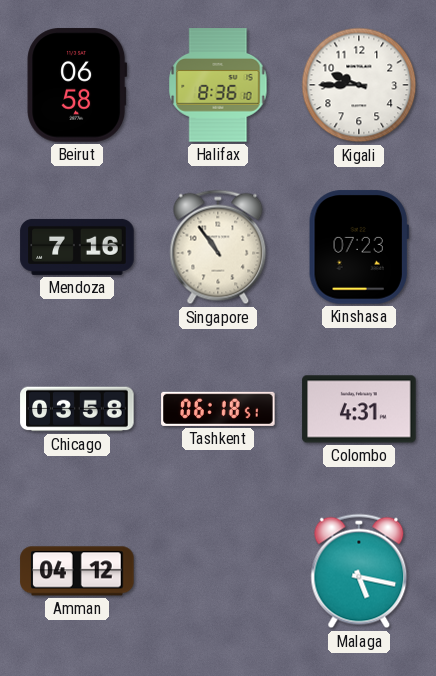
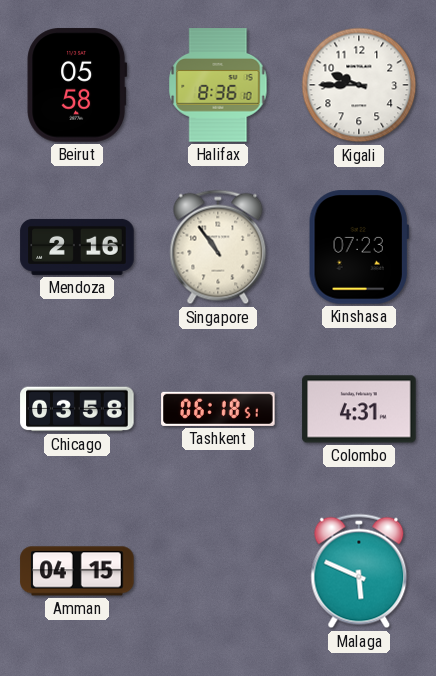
Beirut: 06:58 -> 05:58 (77, 85)
Mendoza: 7:16 -> 2:16 (77, 247)
Amman: 04:12 -> 04:15 (77, 571)
Malaga: 5:17 -> 5:49 (359, 571)
